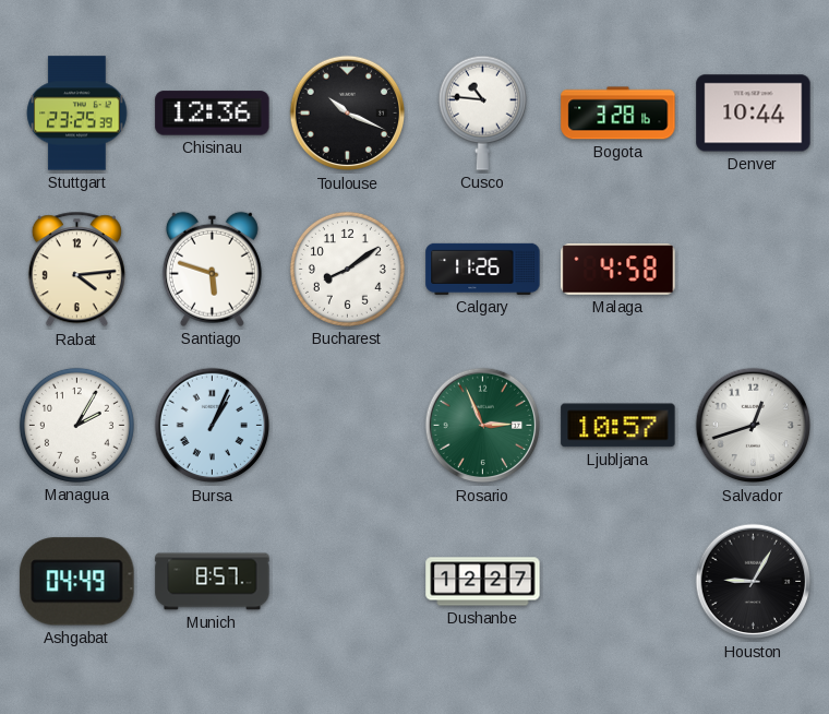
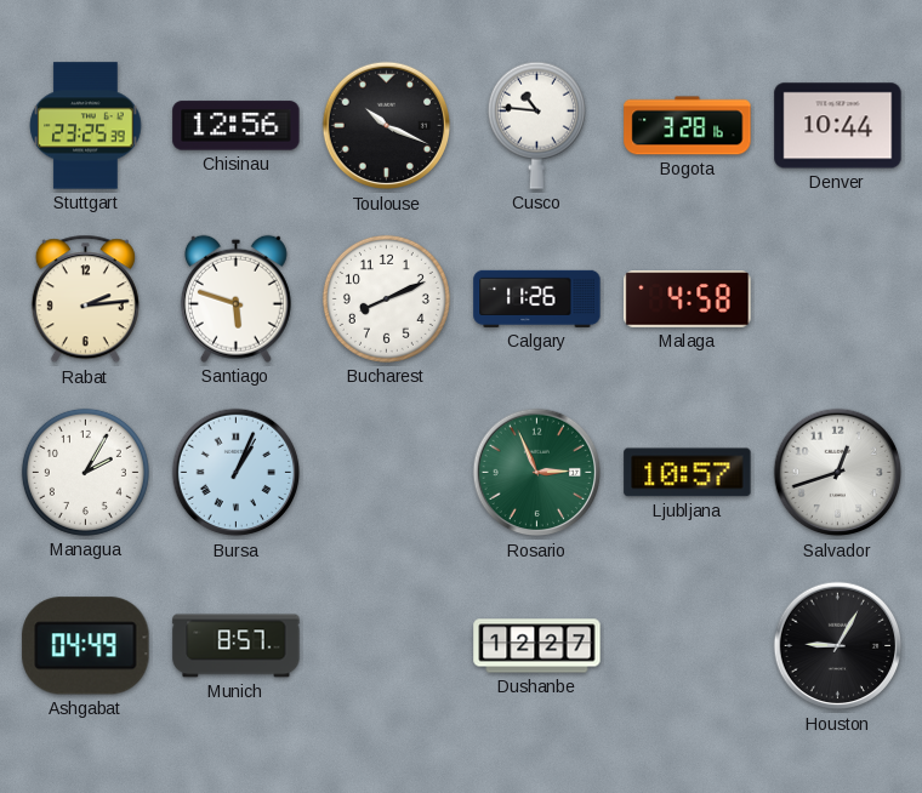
Chisinau: 12:36 -> 12:56 (237, 126)
Rabat: 4:14 -> 2:14 (85, 299)
Bucharest: 8:09 -> 8:11 (386, 298)
